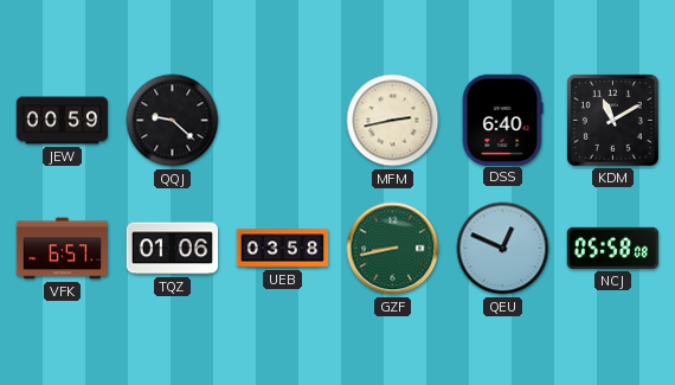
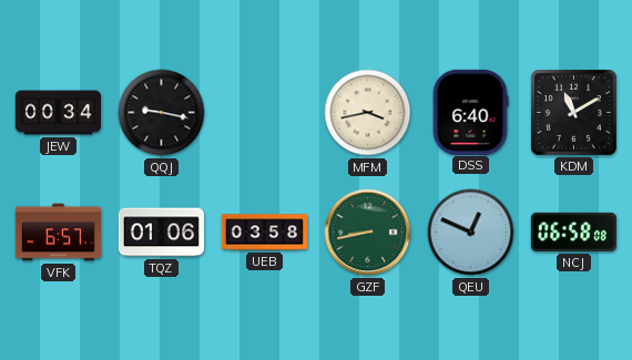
JEW: 00:59 -> 00:34 (59, 113)
QQJ: 9:22 -> 9:17 (162, 113)
MFM: 2:43 -> 3:43 (368, 113)
NCJ: 05:58 -> 06:58 (573, 232)
